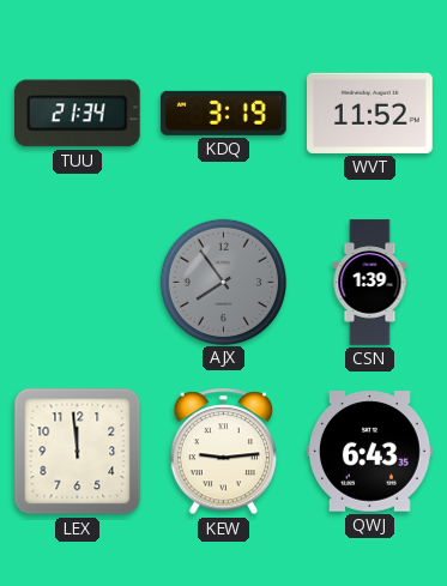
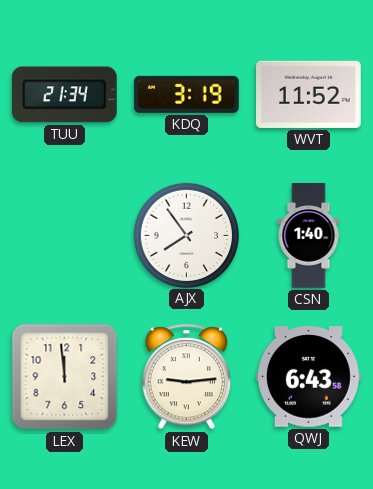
AJX dial: grey -> white (186, 235)
CSN: 1:39 -> 1:40 (309, 236)
QWJ: 6:43:35 -> 6:43:58 (309, 377)
